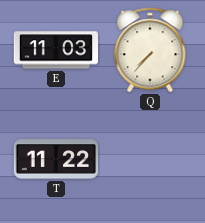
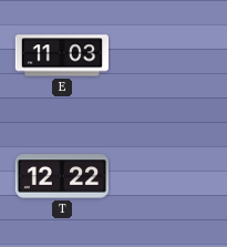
Q: 7:37 -> none (150, 50)
T: 11:22 -> 12:22 (61, 176)
